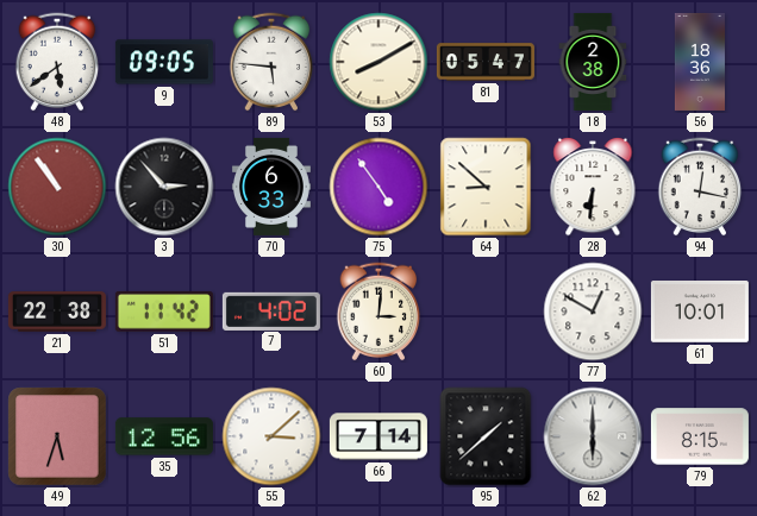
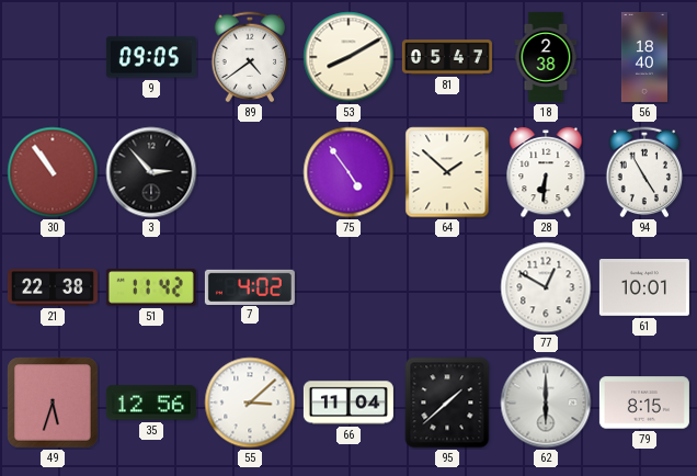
48: 5:39 -> none (57, 62)
89: 5:46 -> 4:39 (250, 57)
56: 18:36 -> 18:40 (644, 57)
70: 6:33 -> none (271, 187)
64: 8:52 -> 1:52 (447, 172)
94: 12:17 -> 4:55 (644, 172)
60: 3:01 -> none (378, 312)
66: 7:14 -> 11:04 (348, 403)
